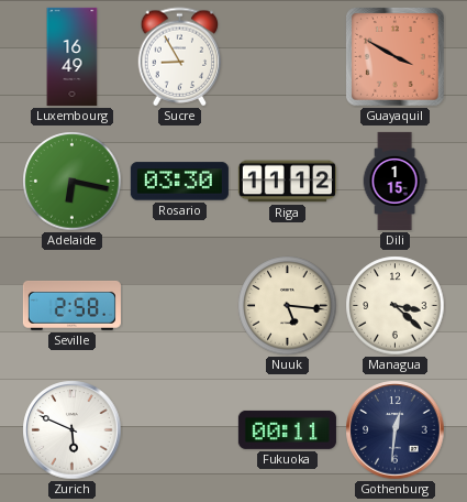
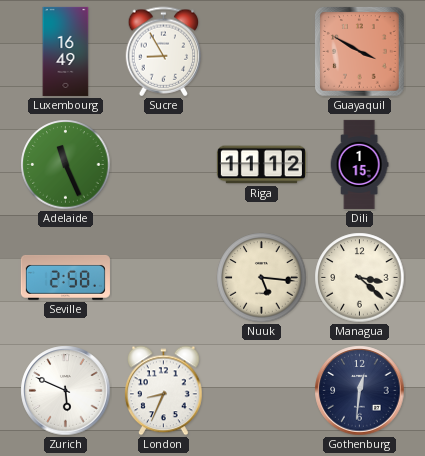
Adelaide: 6:17 -> 11:26 (66, 165)
Rosario: 03:30 -> none (179, 182)
London: none -> 8:34 (164, 391)
Fukuoka: 00:11 -> none (287, 429)
